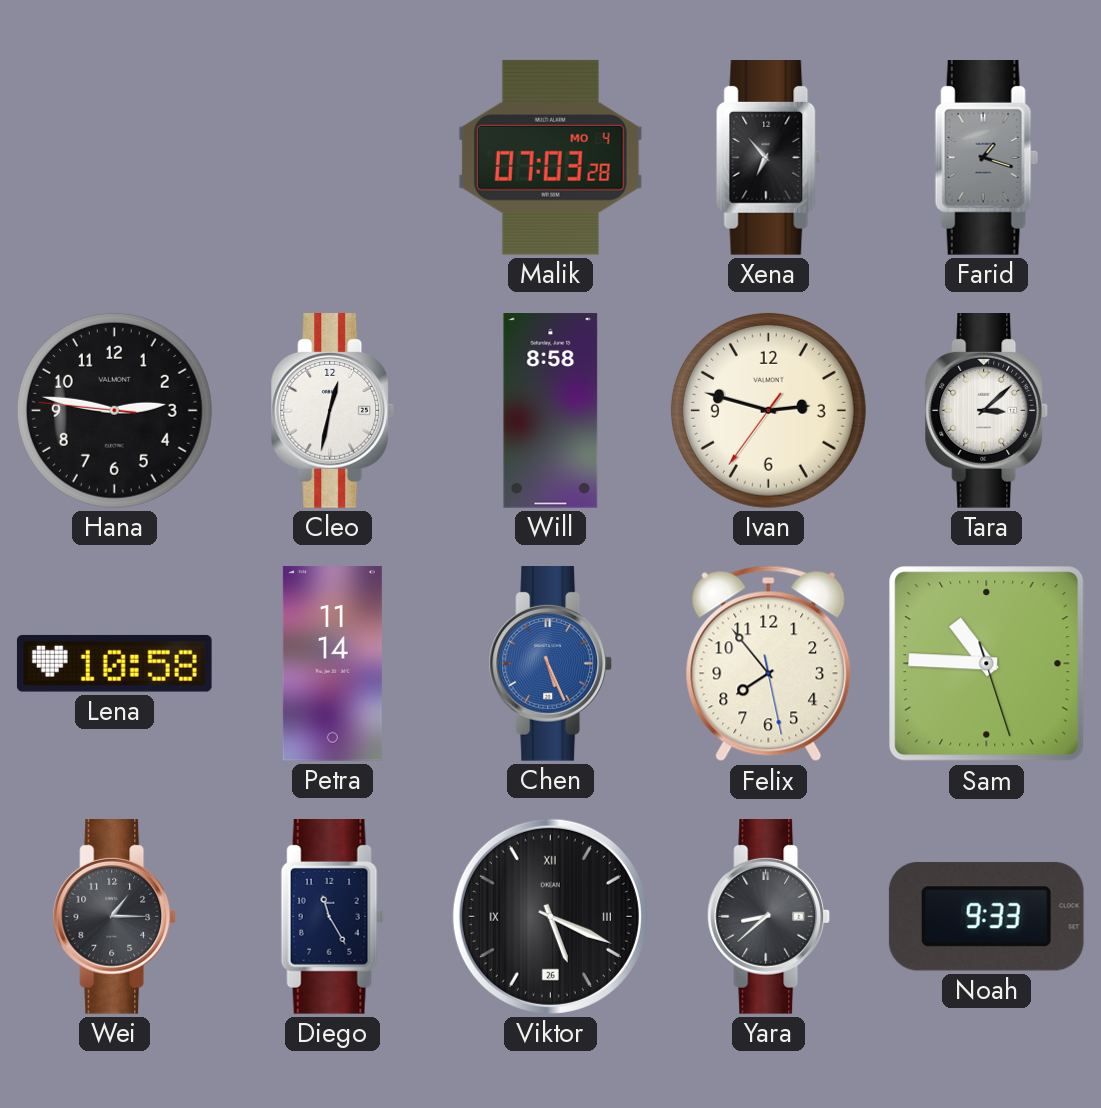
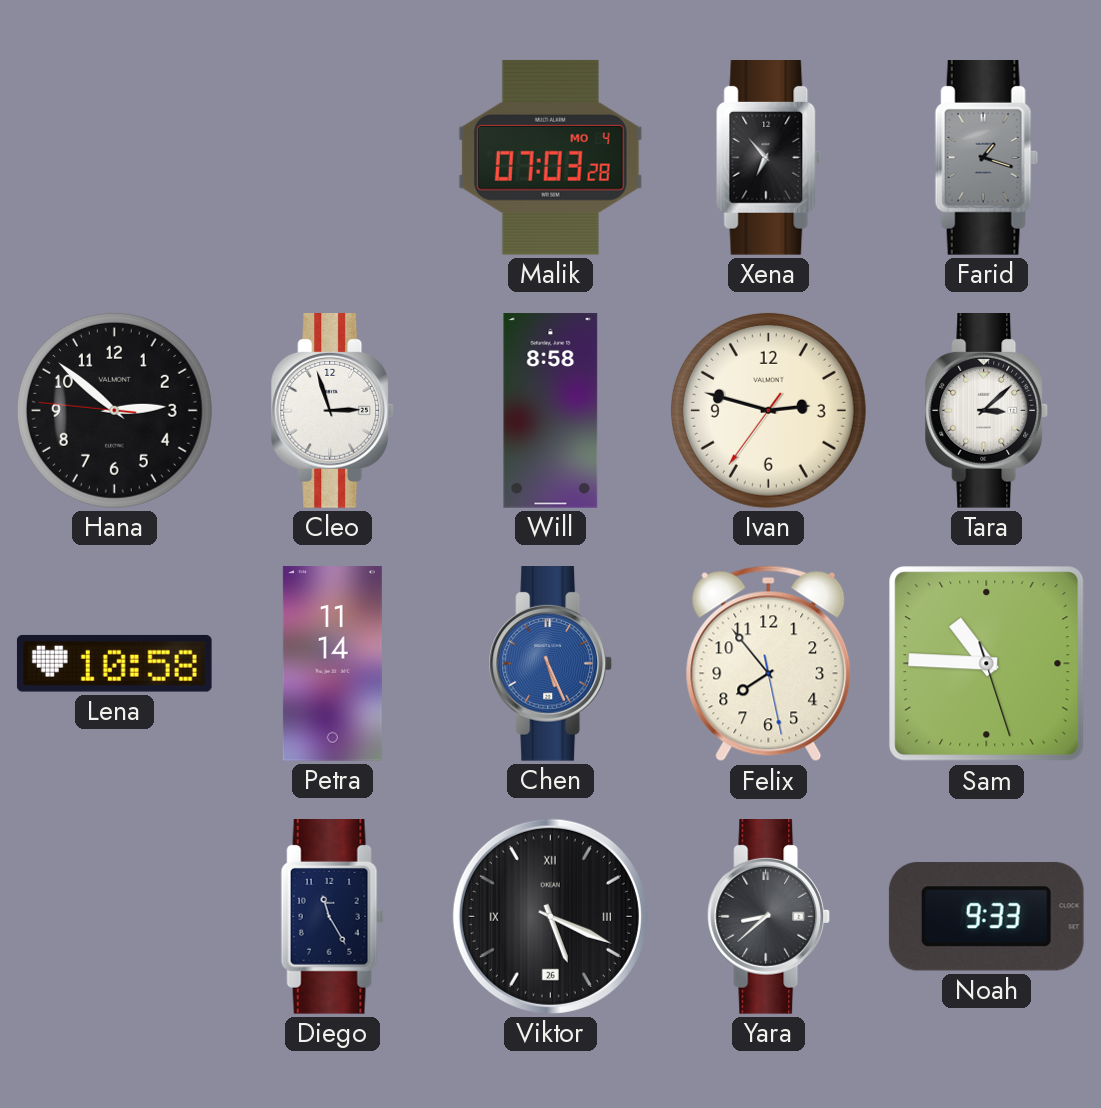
Hana: 2:46 -> 2:51 (114, 410)
Cleo: 12:32 -> 2:57 (333, 411)
Wei: 1:15 -> none (115, 917)
